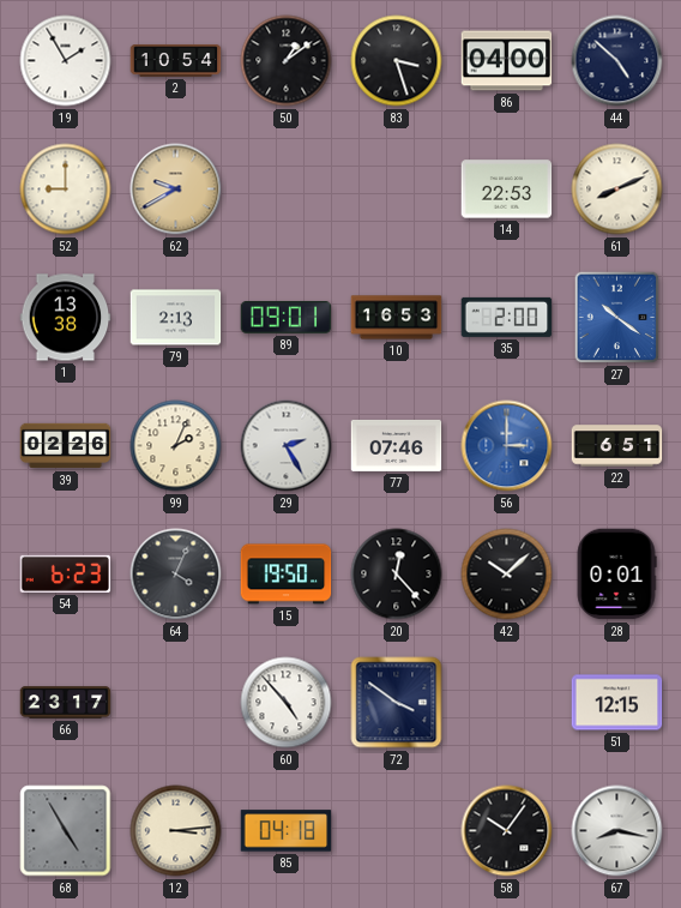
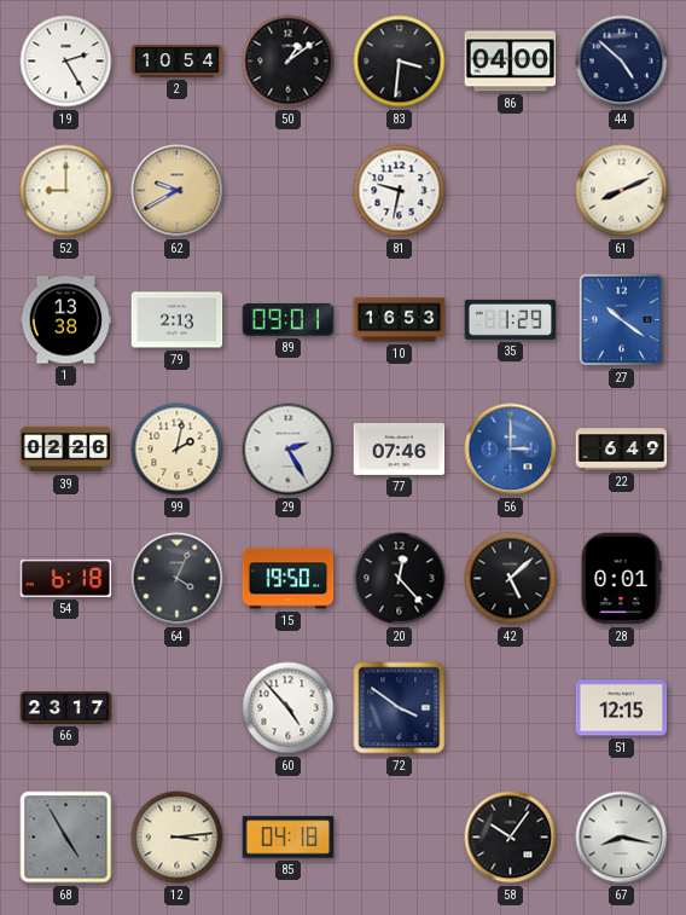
19: 1:55 -> 2:25 (66, 62)
83: 3:27 -> 3:31 (400, 62)
81: none -> 9:32 (400, 191)
14: 22:53 -> none (507, 190)
35: 2:00 -> 1:29 (511, 319)
99: 2:04 -> 2:02 (178, 450)
22: 6:51 -> 6:49 (622, 450)
54: 6:23 -> 6:18 (66, 578)
42: 10:08 -> 5:08 (511, 579)
